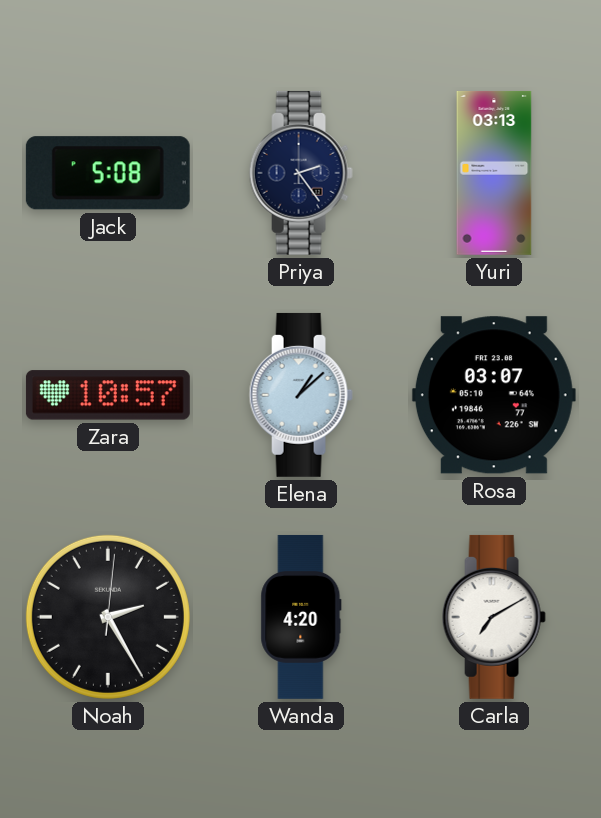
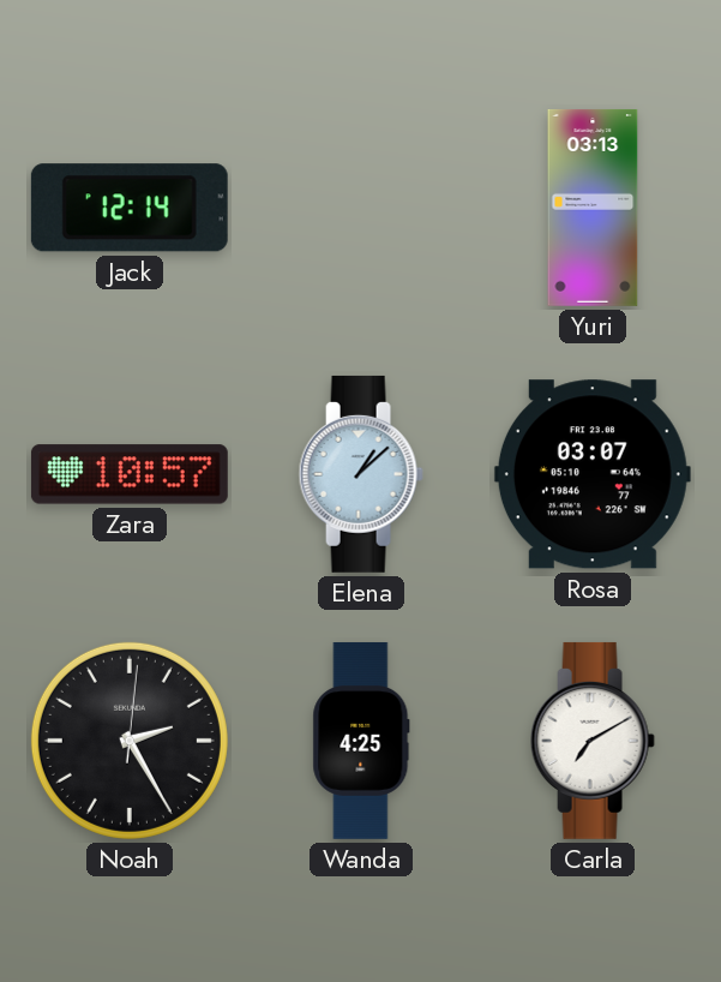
Jack: 5:08 -> 12:14 (130, 208)
Priya: 2:24 -> none (301, 173)
Wanda: 4:20 -> 4:25 (361, 741)
